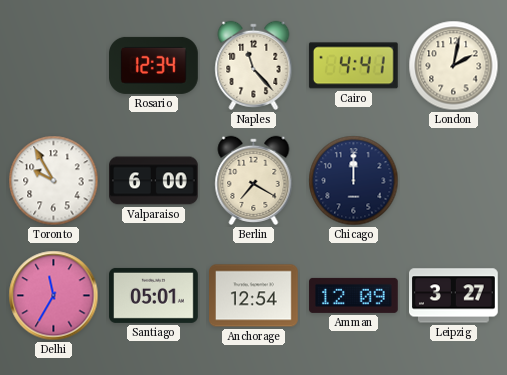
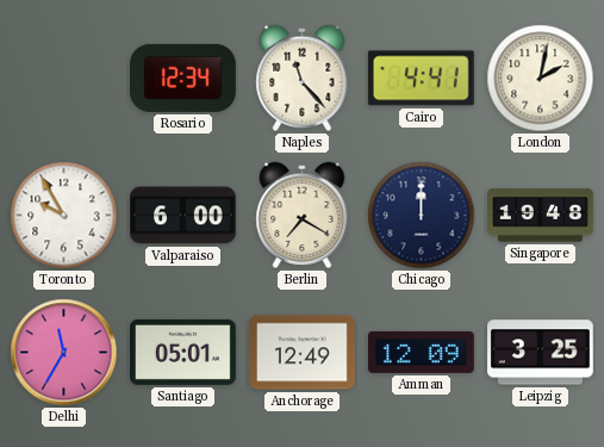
Singapore: none -> 19:48 (541, 216)
Anchorage: 12:54 -> 12:49 (303, 353)
Leipzig: 3:27 -> 3:25 (541, 353)
